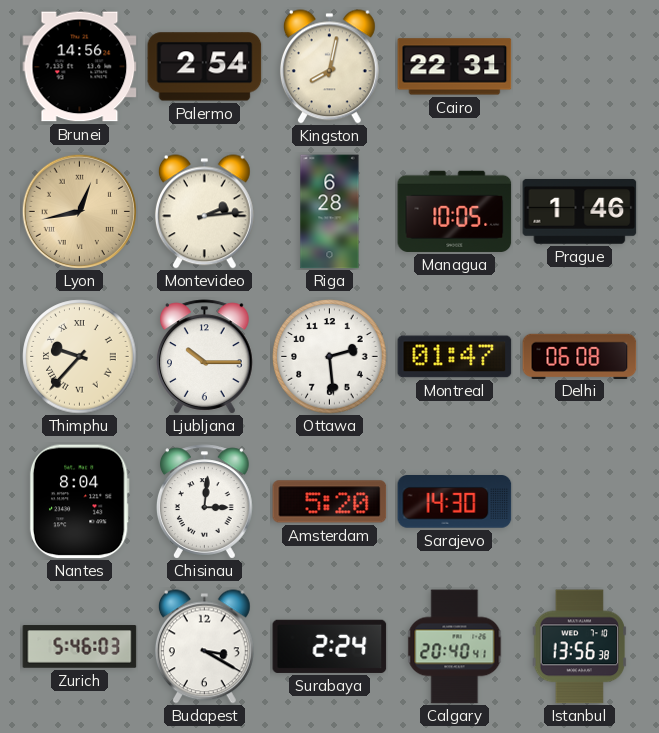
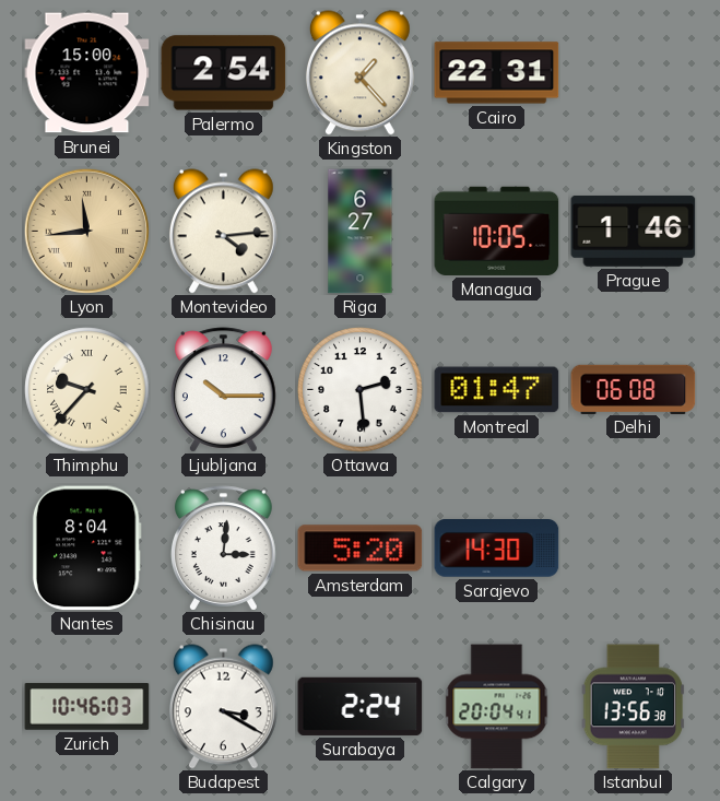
Brunei: 14:56 -> 15:00 (87, 73)
Kingston: 8:02 -> 1:23 (359, 73)
Lyon: 12:43 -> 11:44 (86, 231)
Montevideo: 2:14 -> 4:14 (223, 232)
Riga: 6:28 -> 6:27 (361, 232)
Zurich: 5:46 -> 10:46 (87, 707)
Calgary: 20:40 -> 20:04 (497, 707)
